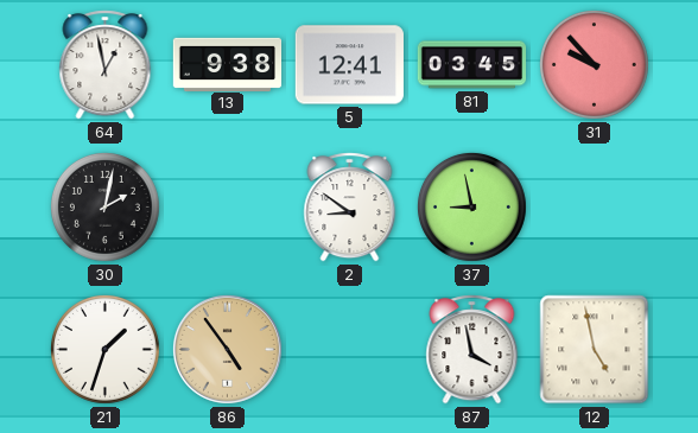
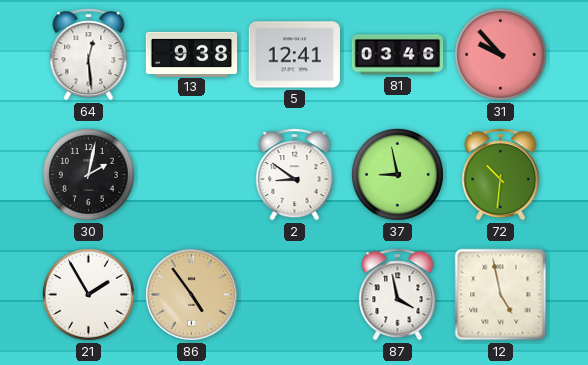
64: 12:58 -> 12:29 (89, 55)
81: 03:45 -> 03:46 (398, 55)
72: none -> 10:31 (501, 175)
21: 1:33 -> 1:55 (88, 294)
